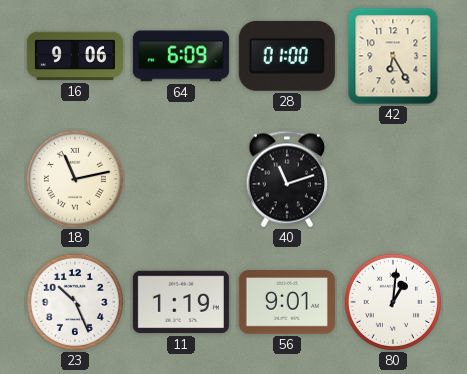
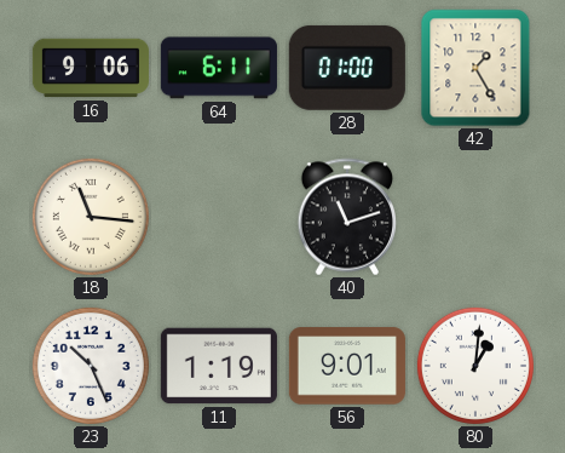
64: 6:09 -> 6:11 (219, 68)
42: 6:25 -> 1:25 (475, 68)
18: 11:13 -> 11:16 (91, 217)
